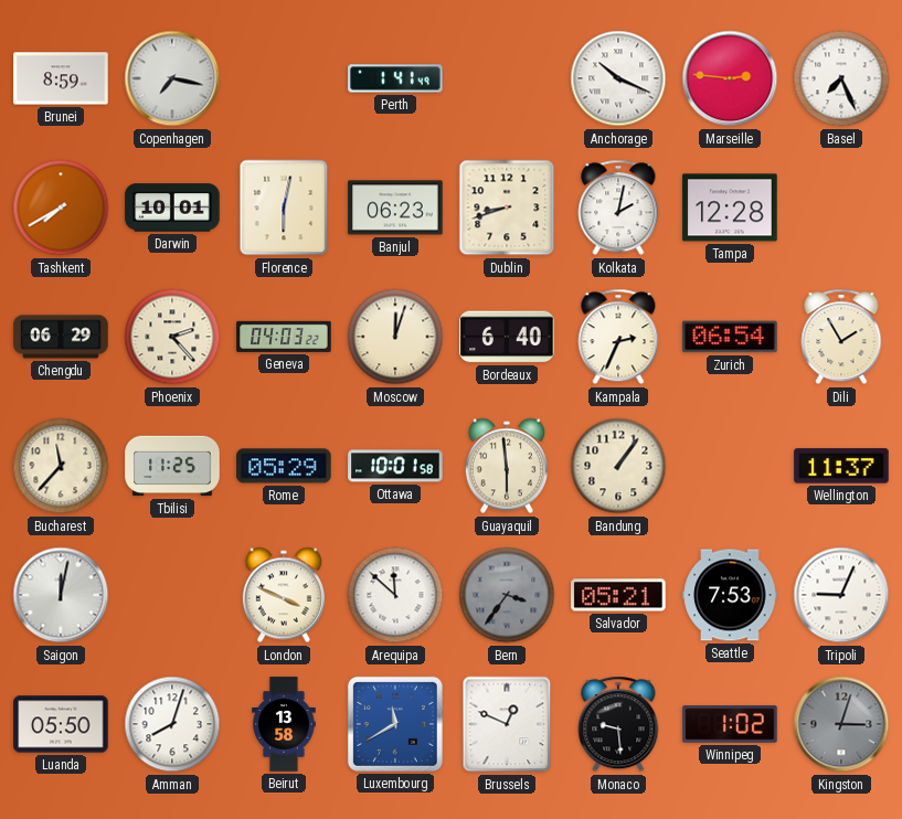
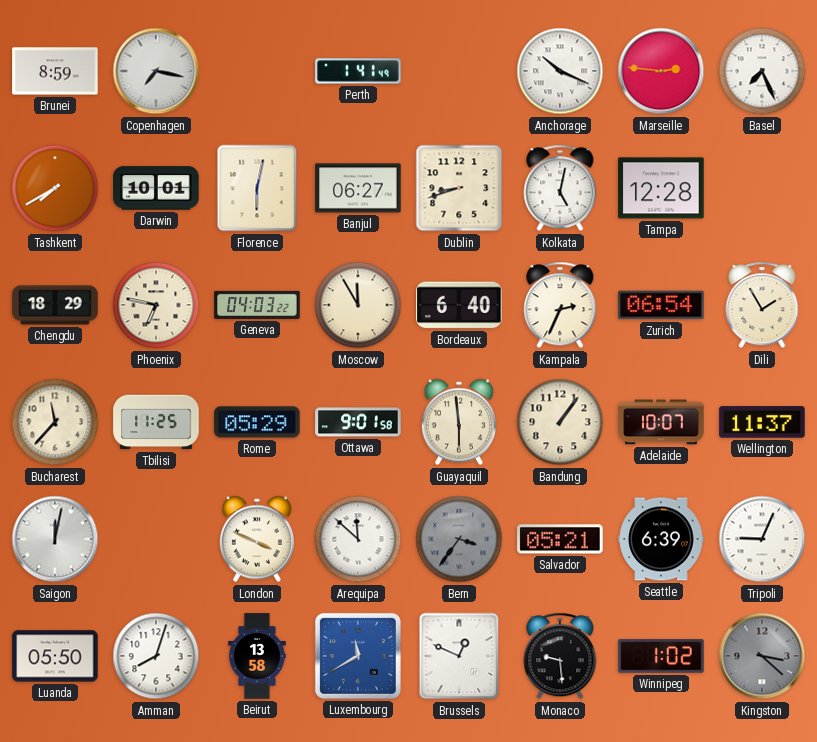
Banjul: 06:23 -> 06:27 (358, 188)
Kolkata: 2:02 -> 5:02 (560, 188)
Chengdu: 06:29 -> 18:29 (55, 305)
Phoenix: 2:23 -> 6:47 (156, 305)
Moscow: 12:03 -> 11:55 (358, 305)
Ottawa: 10:01 -> 9:01 (358, 422)
Adelaide: none -> 10:07 (661, 422)
Seattle: 7:53 -> 6:39 (661, 539)
Kingston: 3:03 -> 3:22 (762, 656)
